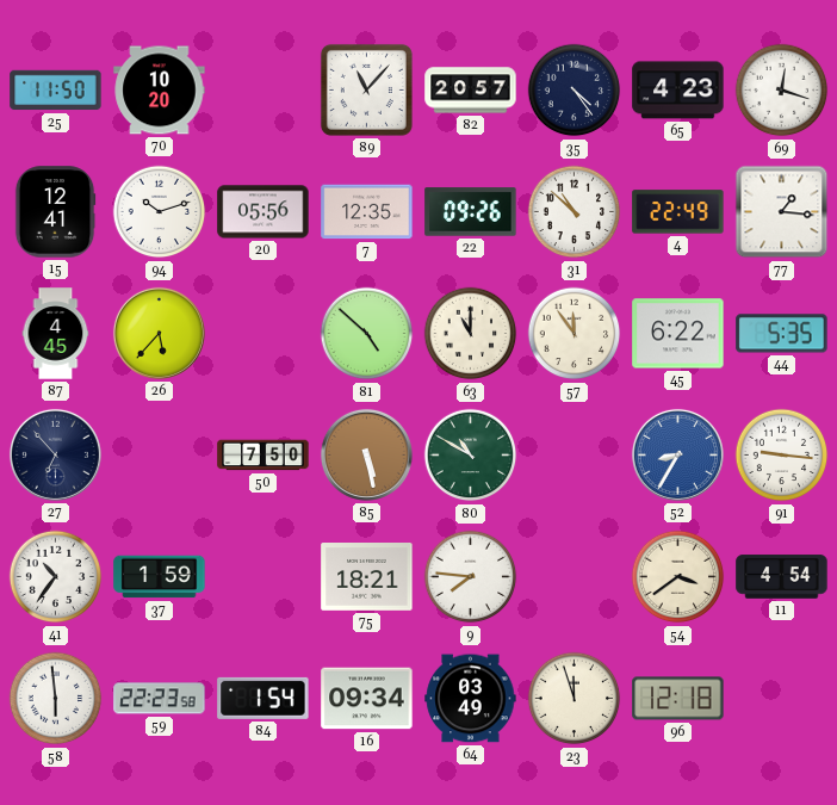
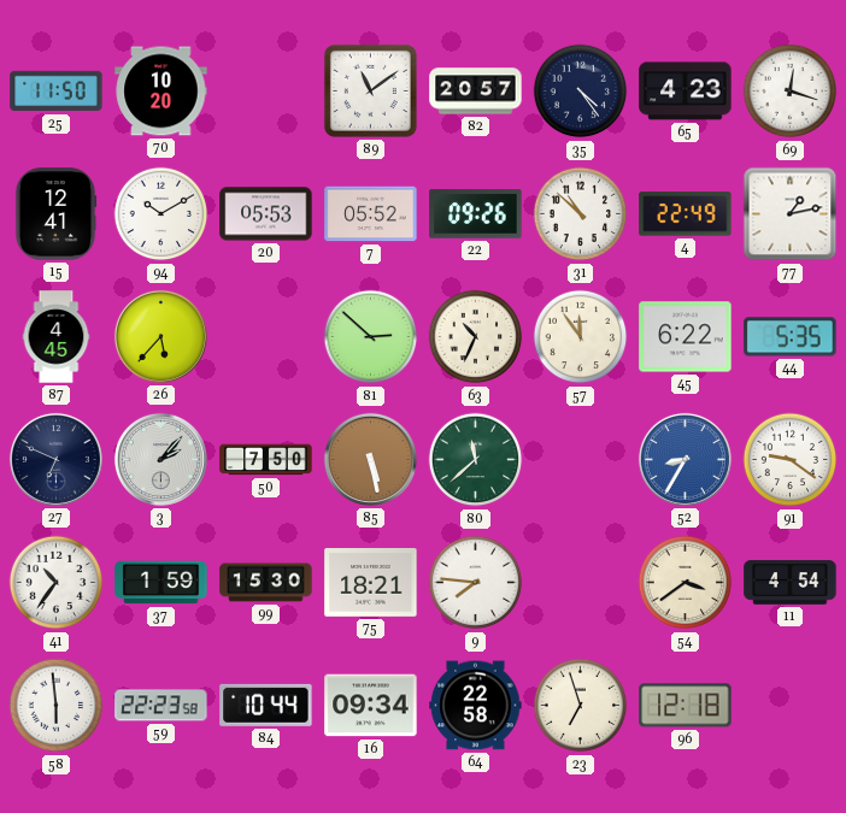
89: 11:07 -> 11:09 (370, 90)
94: 10:12 -> 10:10 (161, 214)
20: 05:56 -> 05:53 (266, 214)
7: 12:35 -> 05:52 (371, 214)
77: 1:16 -> 1:13 (791, 214)
81: 4:52 -> 2:52 (371, 337)
63: 11:00 -> 10:34 (476, 337)
27: 6:53 -> 6:49 (55, 459)
3: none -> 2:07 (160, 459)
80: 10:50 -> 11:38 (476, 460)
91: 9:16 -> 9:21 (791, 460)
99: none -> 15:30 (266, 583)
84: 1:54 -> 10:44 (266, 705)
64: 03:49 -> 22:58 (476, 706)
23: 11:57 -> 6:57 (581, 706)
